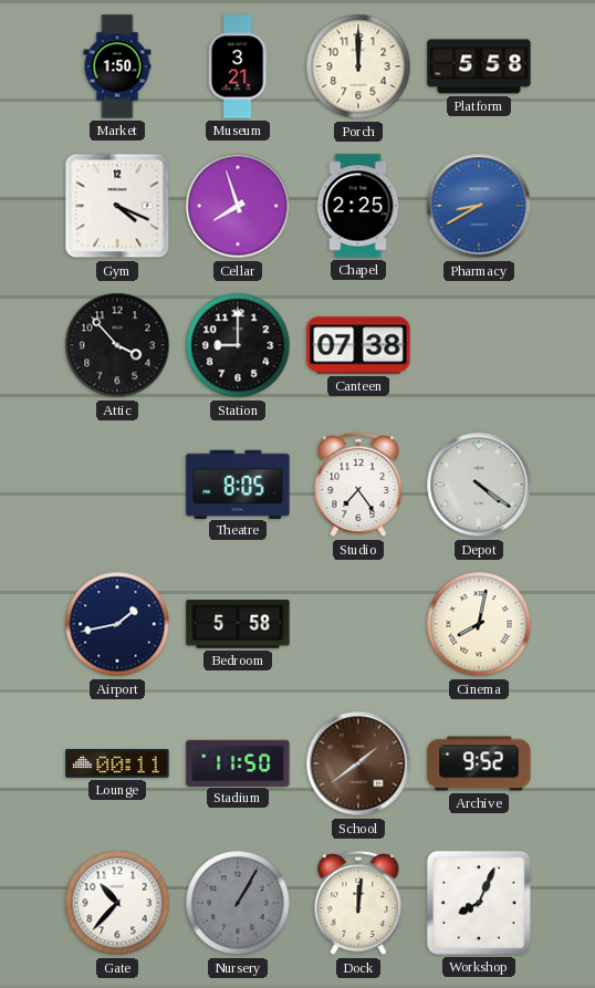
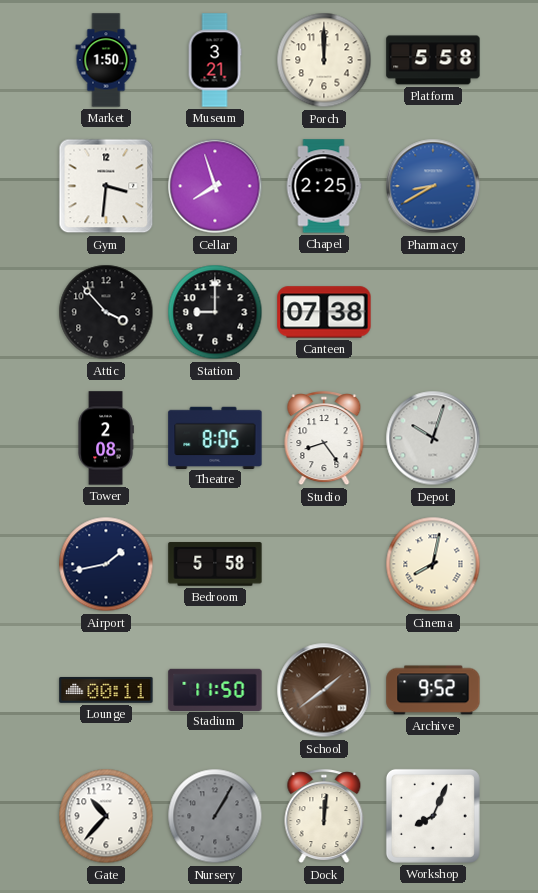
Gym: 4:19 -> 3:31 (106, 186)
Tower: none -> 2:08 (106, 438)
Studio: 7:24 -> 8:24 (324, 439)
Depot: 4:21 -> 10:03 (433, 438)
